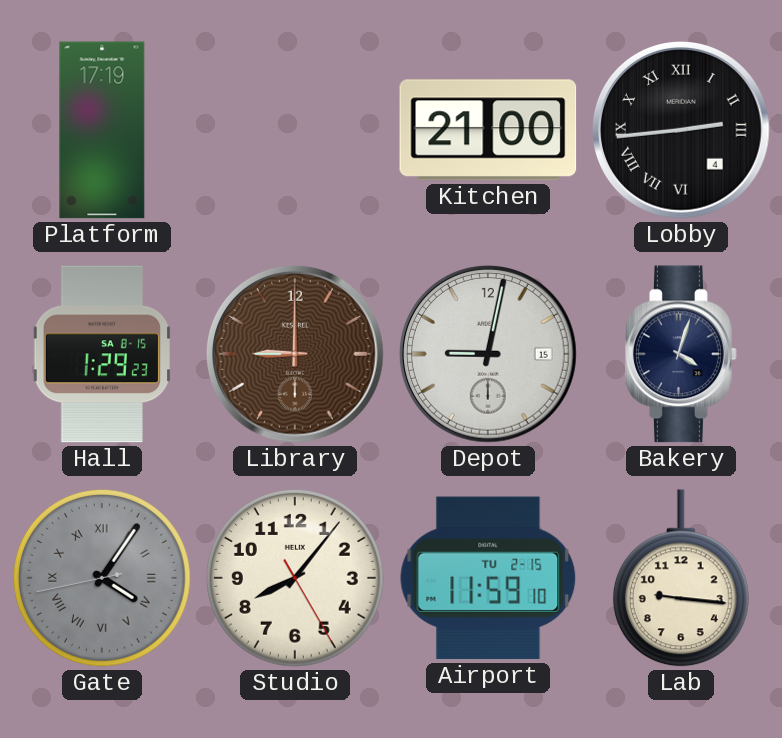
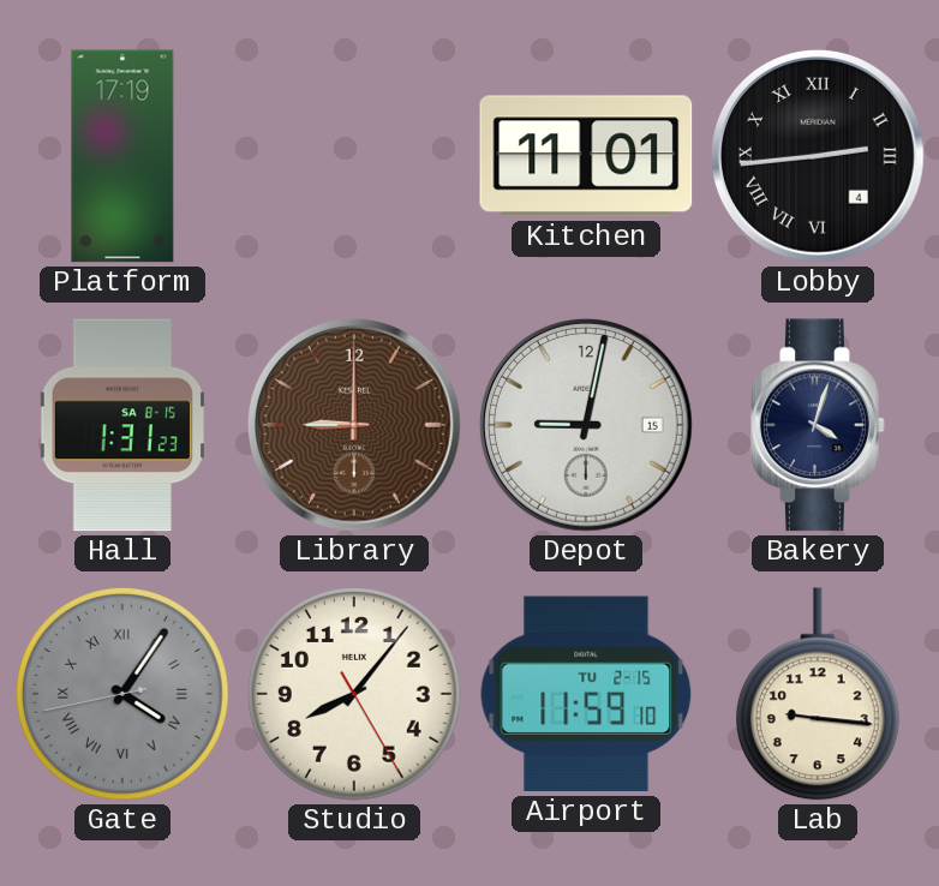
Kitchen: 21:00 -> 11:01 (586, 156)
Hall: 1:29 -> 1:31 (121, 425)
